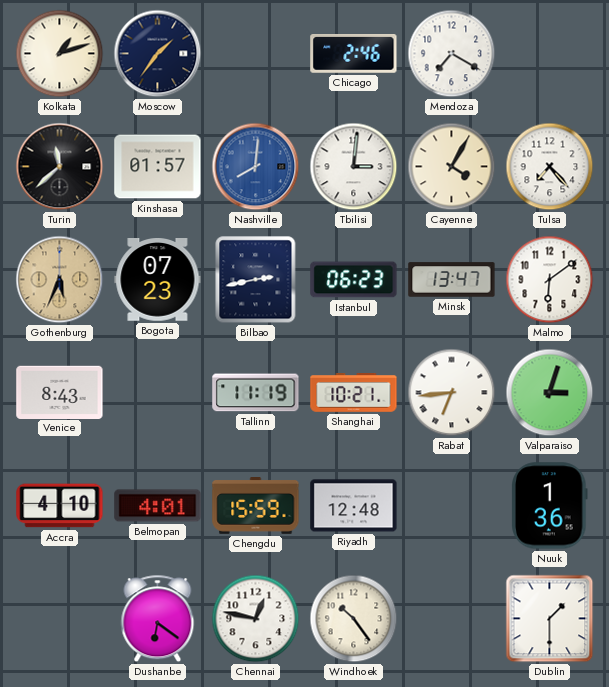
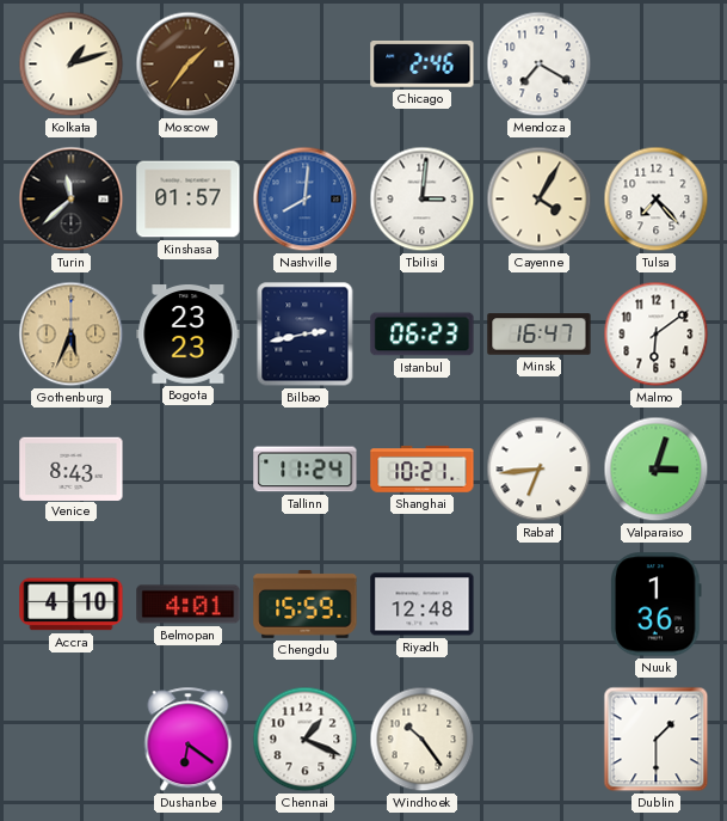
Moscow dial: navy -> brown (189, 65)
Bogota: 07:23 -> 23:23 (189, 335)
Minsk: 13:47 -> 16:47 (540, 335)
Tallinn: 11:19 -> 11:24 (306, 470)
Chennai: 12:47 -> 1:19 (306, 740)
